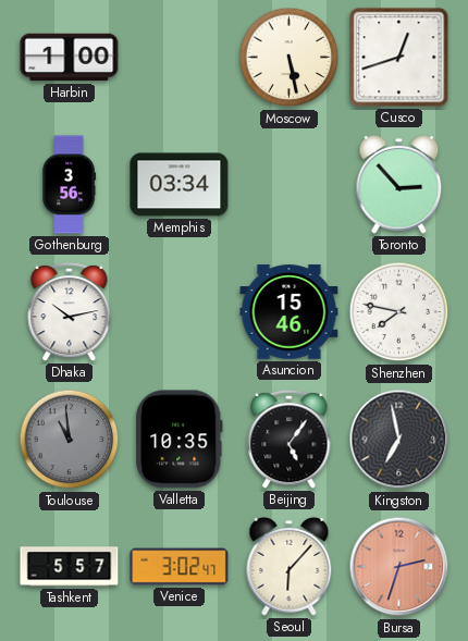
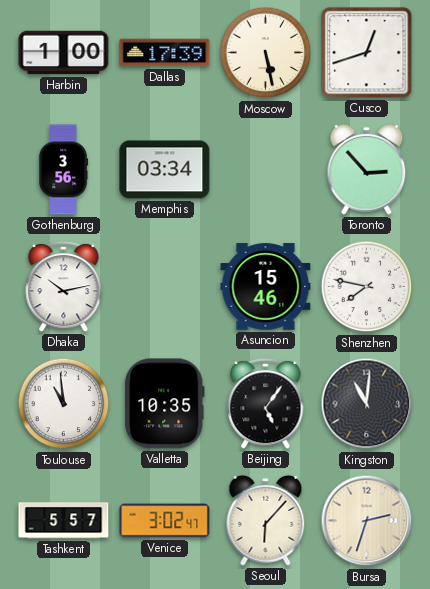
Dallas: none -> 17:39 (165, 53)
Toulouse dial: grey -> white (64, 404)
Kingston: 6:58 -> 11:01 (367, 404)
Bursa dial: salmon -> cream (367, 521)
